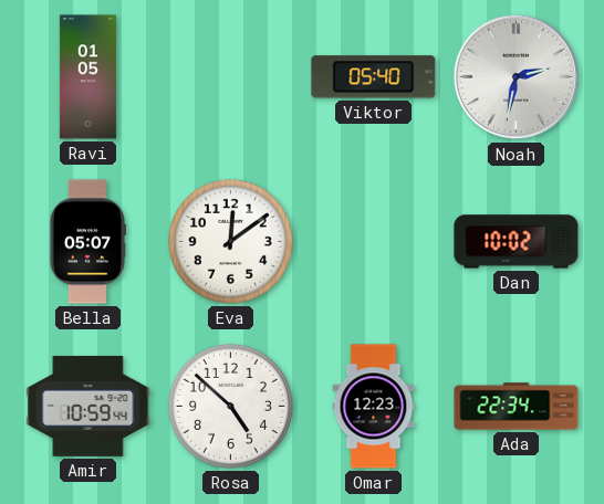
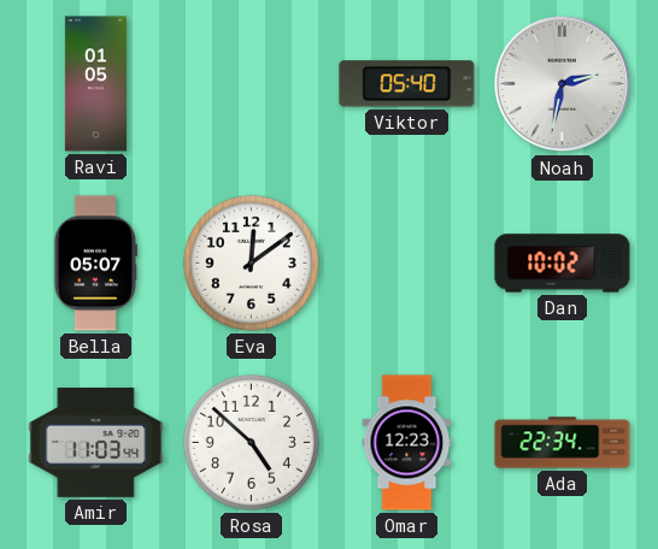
Amir: 10:59 -> 11:03 (96, 442)
